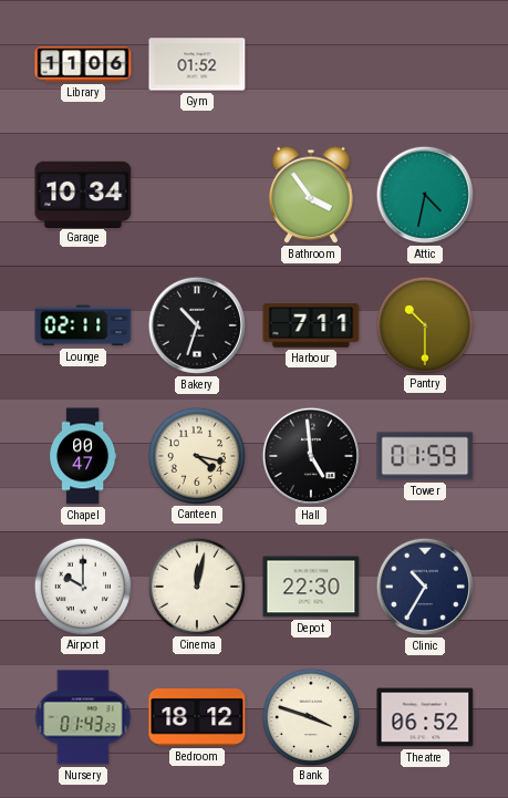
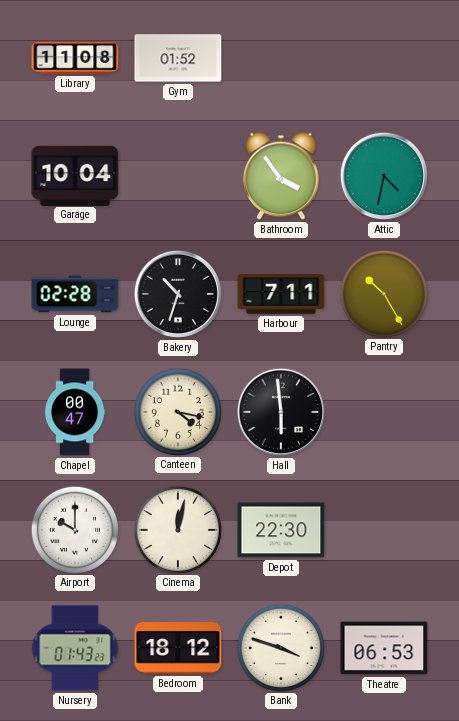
Library: 11:06 -> 11:08 (75, 58)
Garage: 10:34 -> 10:04 (75, 175)
Lounge: 02:11 -> 02:28 (75, 294)
Pantry: 10:30 -> 10:25 (383, 293)
Hall: 4:59 -> 5:59 (281, 412)
Tower: 01:59 -> none (425, 456)
Clinic: 10:35 -> none (425, 587)
Theatre: 06:52 -> 06:53 (384, 648)
